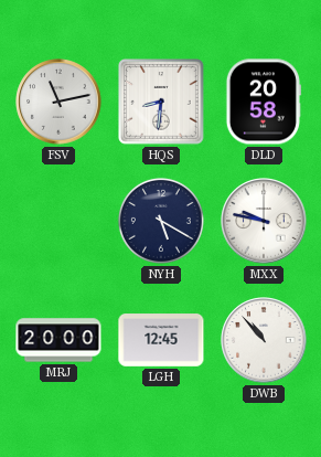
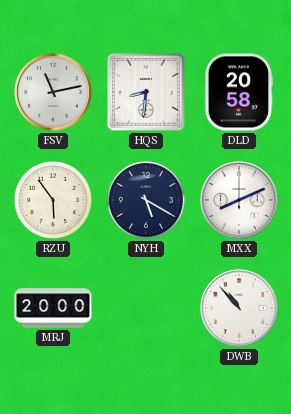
RZU: none -> 5:54 (53, 200)
MXX: 9:47 -> 8:11 (239, 200)
LGH: 12:45 -> none (161, 340)
